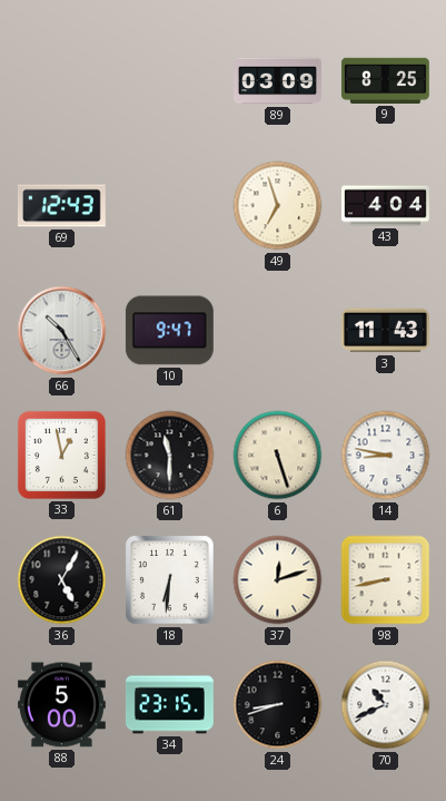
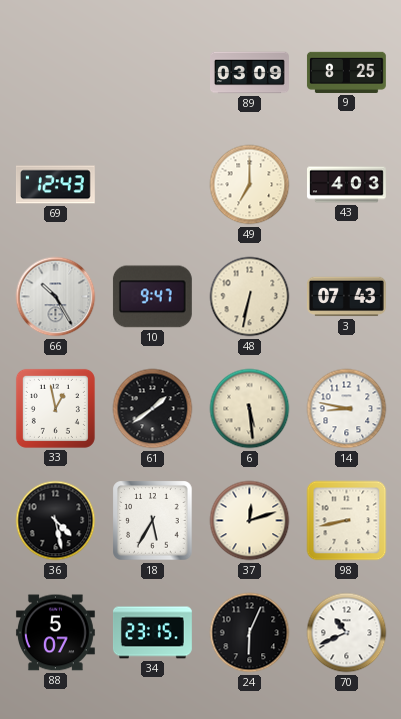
49: 6:57 -> 7:00 (250, 185)
43: 4:04 -> 4:03 (347, 185)
48: none -> 6:32 (250, 297)
3: 11:43 -> 07:43 (346, 297)
61: 11:30 -> 1:39 (153, 409)
6: 5:27 -> 5:29 (250, 409)
36: 5:05 -> 4:28 (56, 521)
18: 6:31 -> 5:35 (153, 521)
88: 5:00 -> 5:07 (55, 633)
24: 8:42 -> 6:04 (250, 633)
